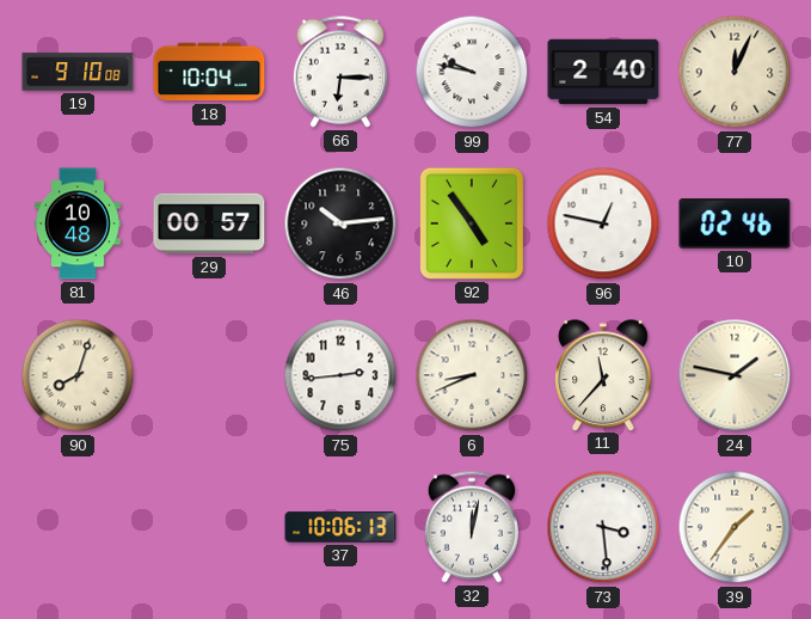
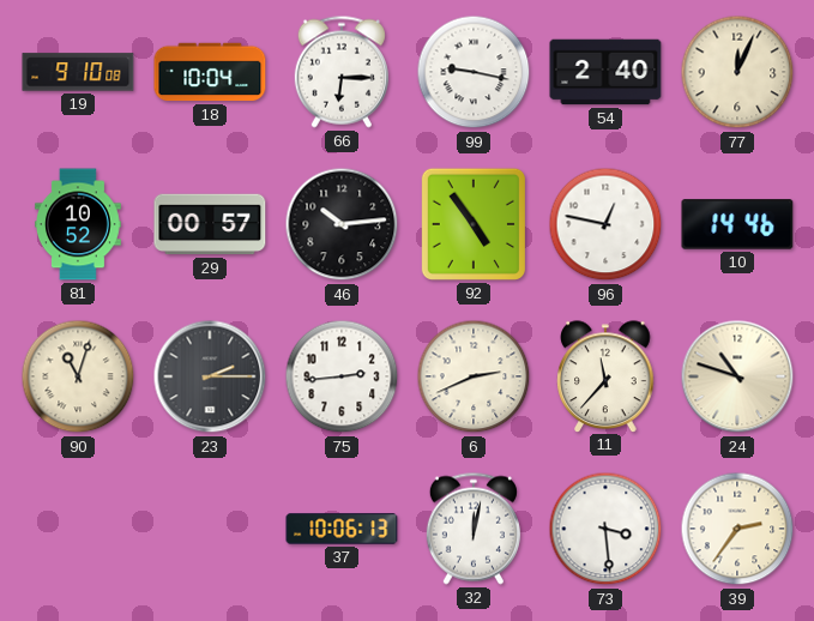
99: 9:47 -> 9:17 (474, 72)
81: 10:48 -> 10:52 (79, 224)
10: 02:46 -> 14:46 (737, 224)
90: 8:03 -> 11:03 (78, 376)
23: none -> 2:15 (210, 376)
6: 8:41 -> 2:41 (474, 376)
24: 1:47 -> 10:48 (737, 376)
39: 1:36 -> 2:36 (737, 529)
